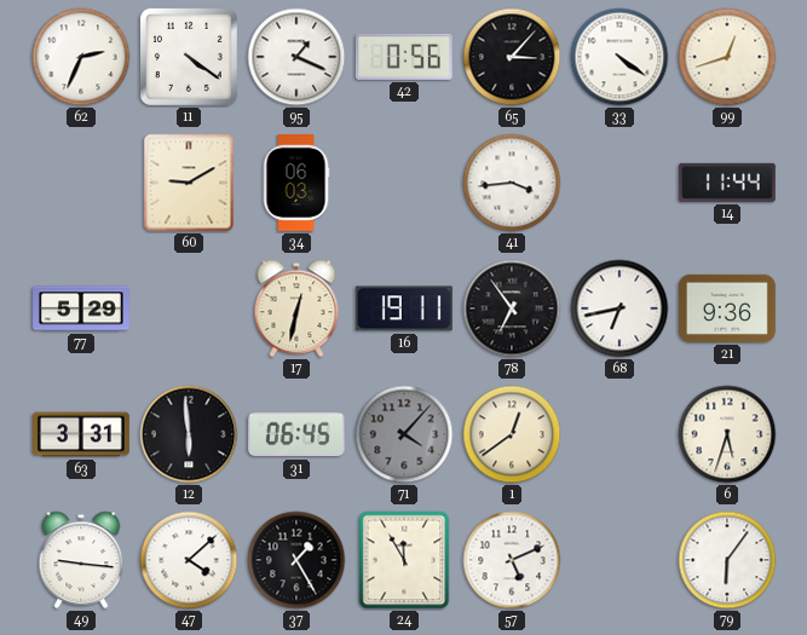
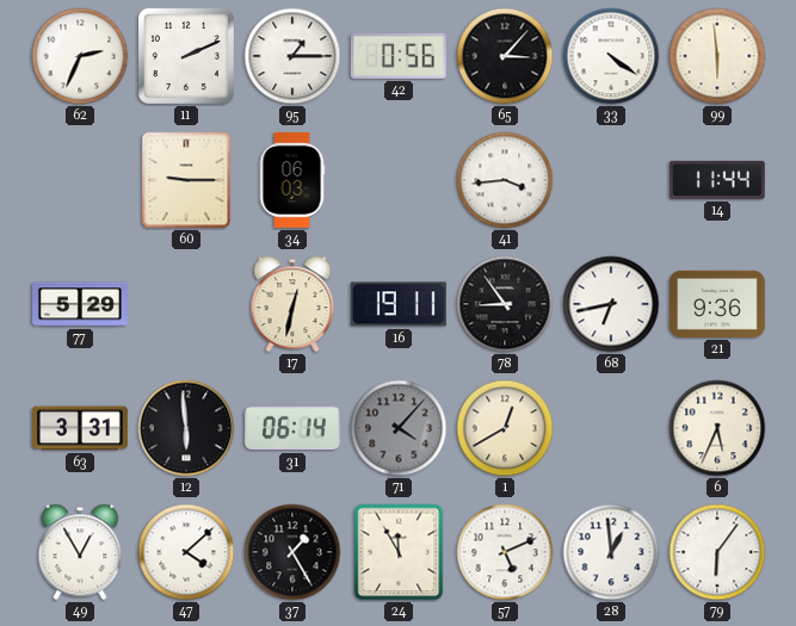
11: 4:21 -> 2:11 (186, 56)
95: 1:19 -> 1:15 (292, 56)
99: 12:42 -> 5:59 (717, 56)
60: 9:10 -> 9:15 (186, 180)
78: 6:54 -> 8:54 (505, 304)
31: 06:45 -> 06:14 (292, 428)
1: 12:39 -> 12:40 (505, 428)
6: 5:33 -> 5:34 (717, 428)
49: 9:16 -> 12:55 (80, 552)
28: none -> 12:59 (611, 552)
